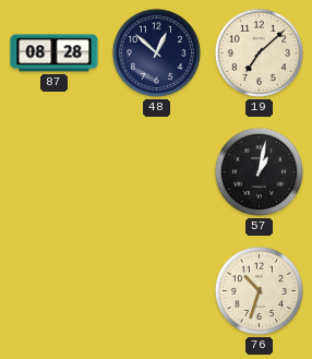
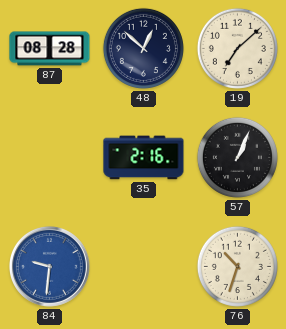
35: none -> 2:16 (144, 158)
57: 1:02 -> 1:04 (237, 157)
84: none -> 9:31 (49, 266)
